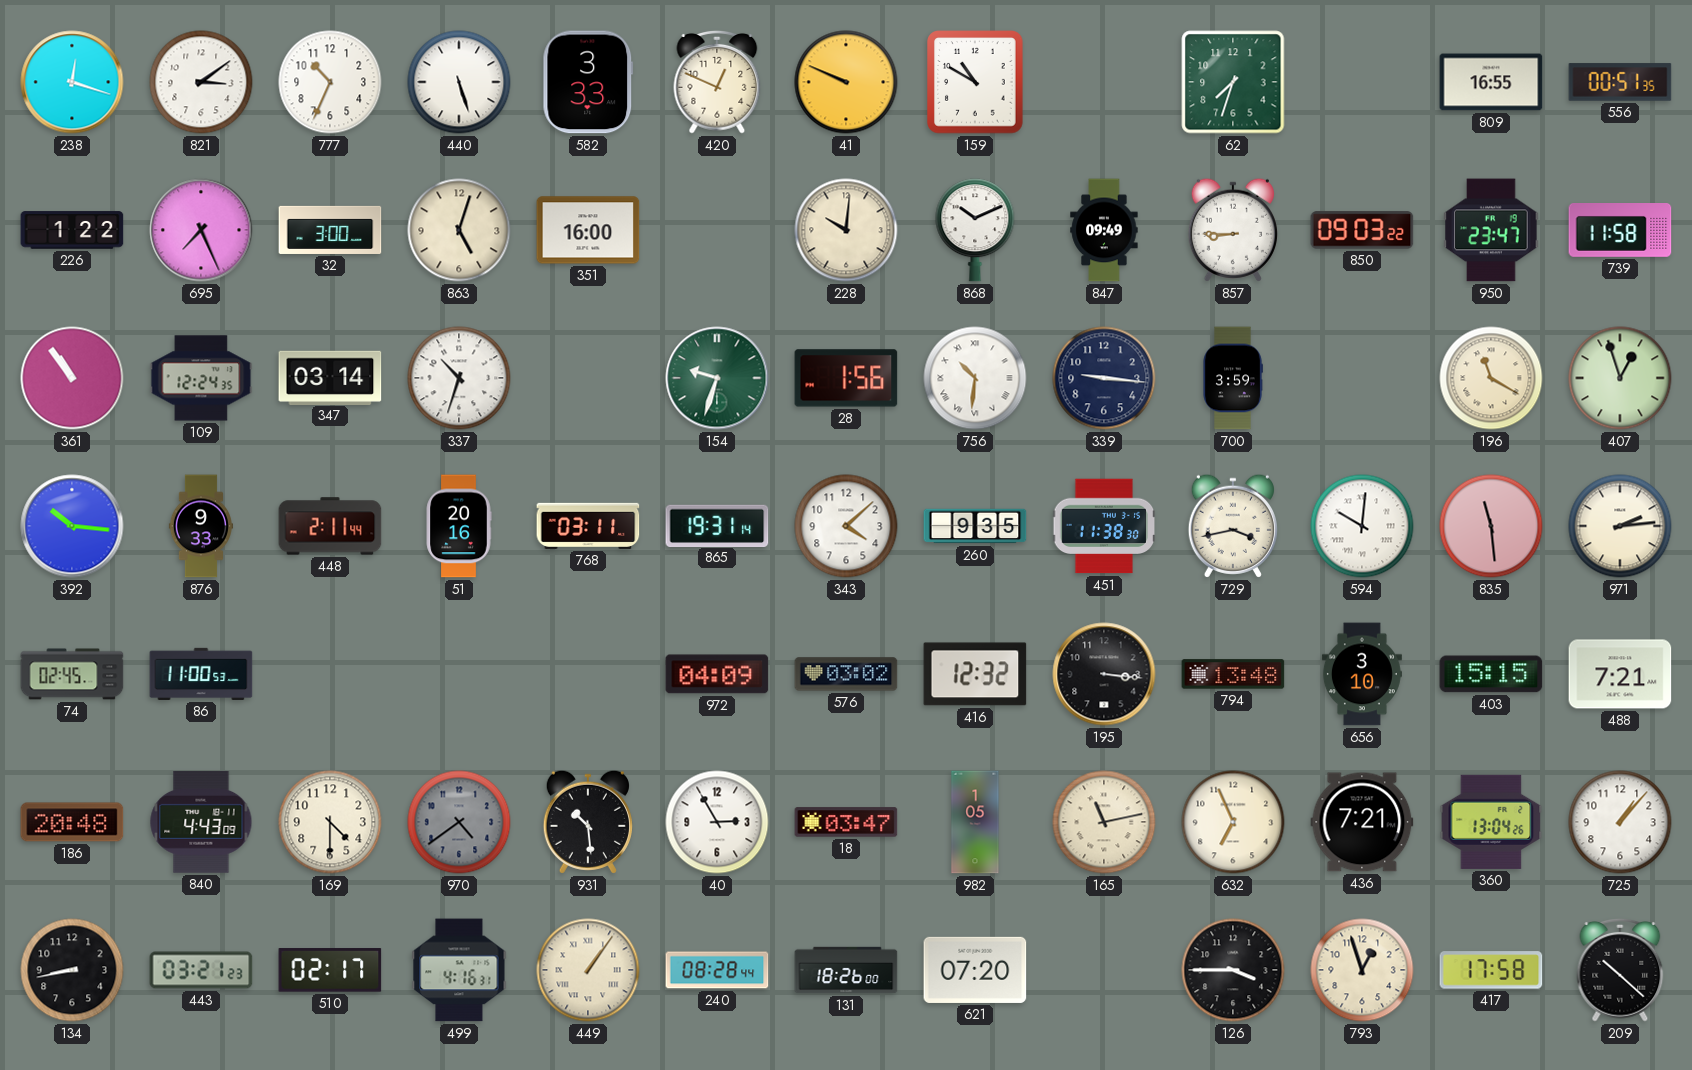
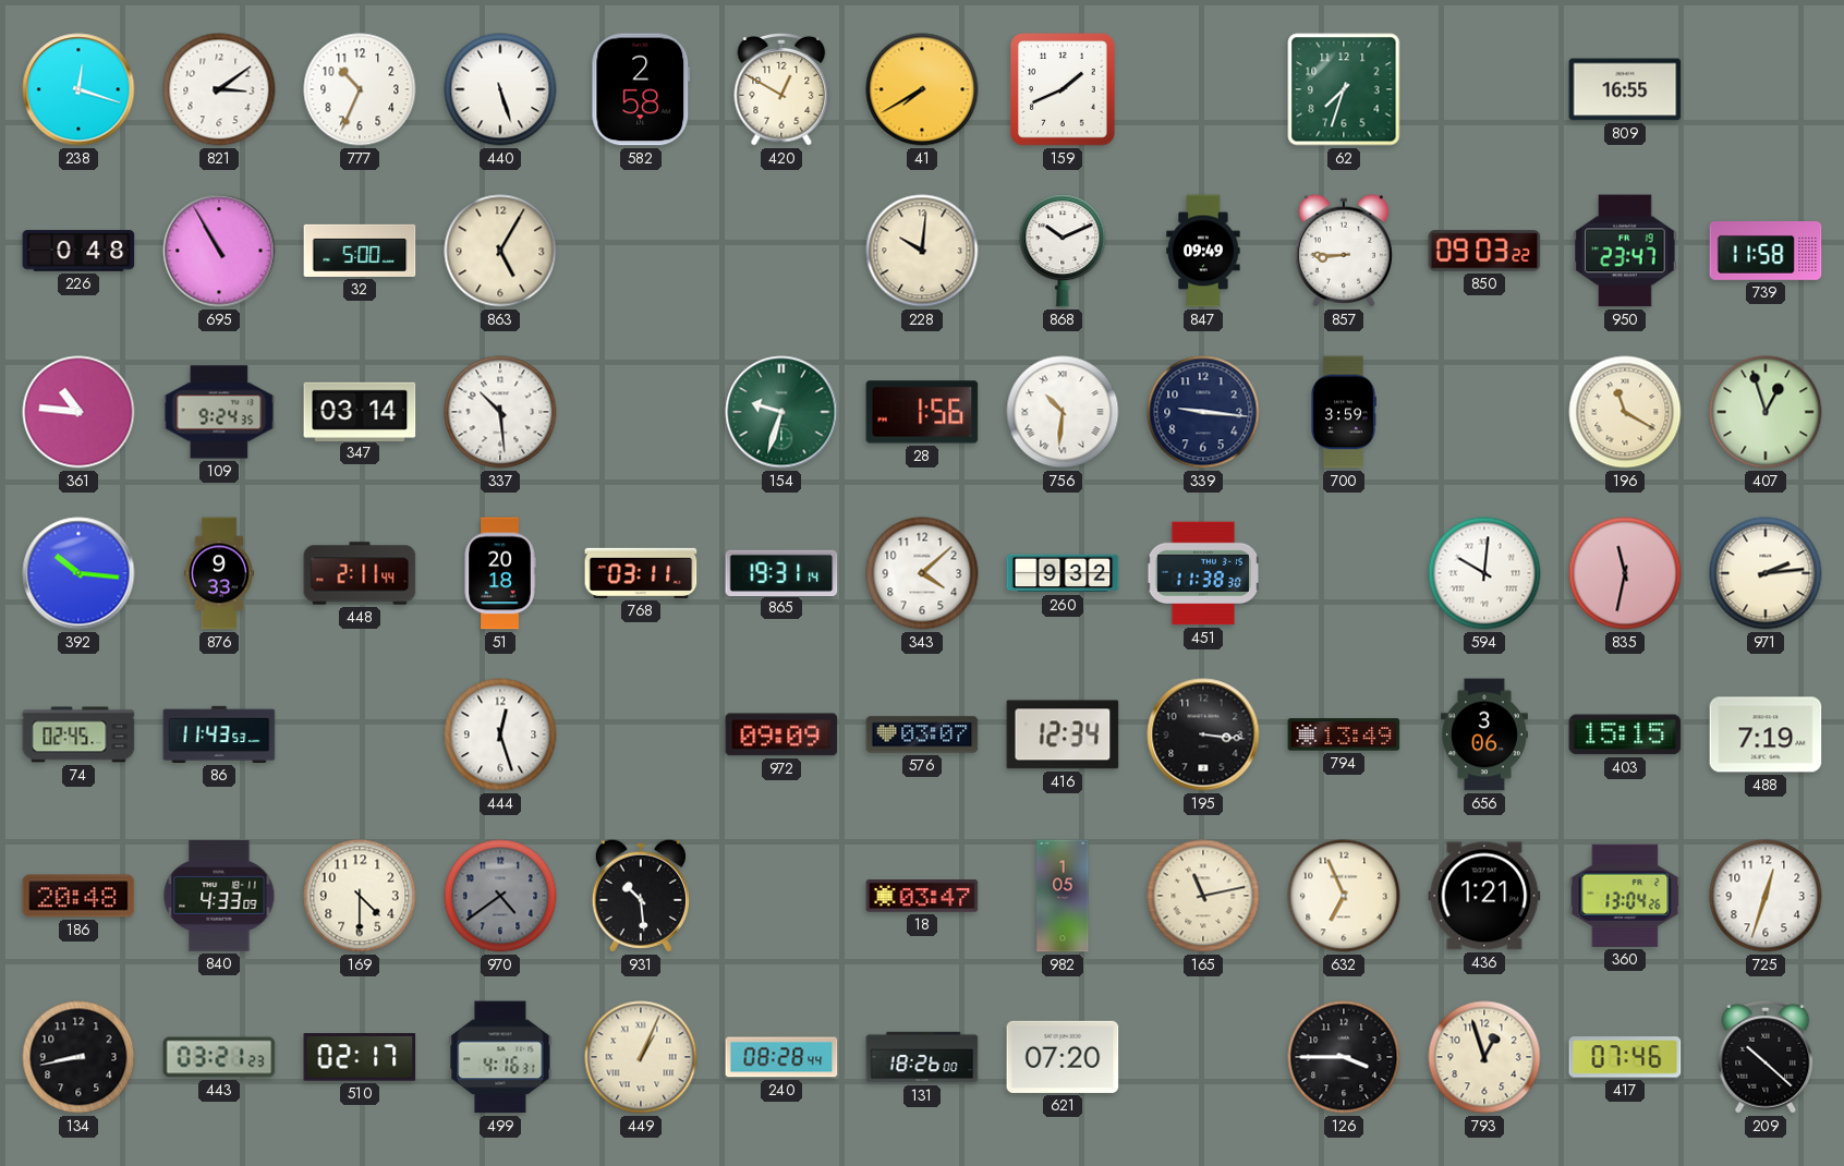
582: 3:33 -> 2:58 (641, 89)
420: 12:49 -> 12:50 (781, 89)
41: 9:49 -> 7:40 (922, 89)
159: 10:50 -> 1:41 (1063, 89)
556: 00:51 -> none (1620, 82)
226: 1:22 -> 0:48 (78, 251)
695: 7:26 -> 10:55 (219, 251)
32: 3:00 -> 5:00 (360, 251)
863: 5:03 -> 5:05 (500, 251)
351: 16:00 -> none (588, 230)
361: 10:54 -> 10:46 (78, 412)
109: 12:24 -> 9:24 (219, 412)
337: 10:33 -> 10:29 (500, 412)
51: 20:16 -> 20:18 (500, 573)
260: 9:35 -> 9:32 (1063, 573)
729: 3:43 -> none (1233, 526)
835: 11:29 -> 11:32 (1625, 573)
86: 11:00 -> 11:43 (219, 734)
444: none -> 12:27 (500, 734)
972: 04:09 -> 09:09 (781, 734)
576: 03:02 -> 03:07 (922, 734)
416: 12:32 -> 12:34 (1063, 734)
794: 13:48 -> 13:49 (1344, 734)
656: 3:10 -> 3:06 (1484, 734)
488: 7:21 -> 7:19 (1766, 734)
840: 4:43 -> 4:33 (219, 896)
40: 2:55 -> none (717, 822)
436: 7:21 -> 1:21 (1484, 896)
725: 1:07 -> 12:33 (1766, 896)
449: 1:06 -> 1:04 (641, 1057)
417: 17:58 -> 07:46 (1625, 1057)
